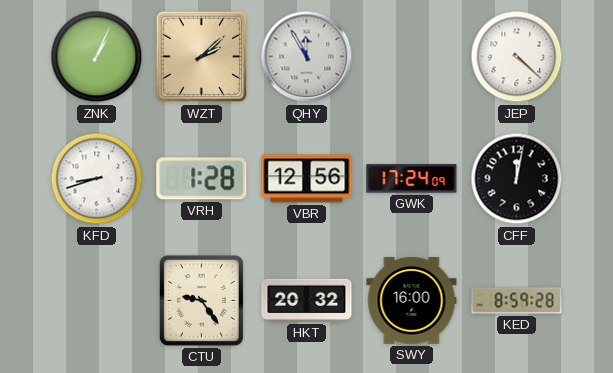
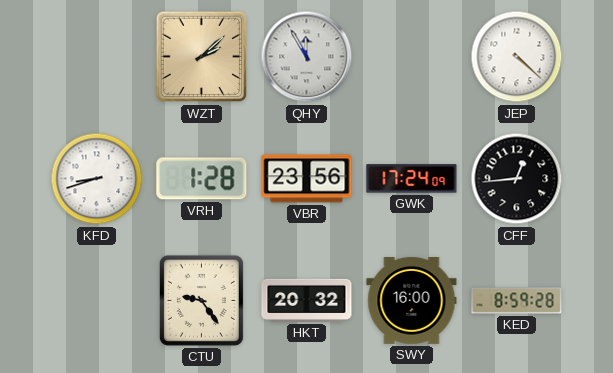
ZNK: 1:04 -> none (97, 57)
VBR: 12:56 -> 23:56 (307, 179)
CFF: 12:02 -> 12:44 (517, 179)
